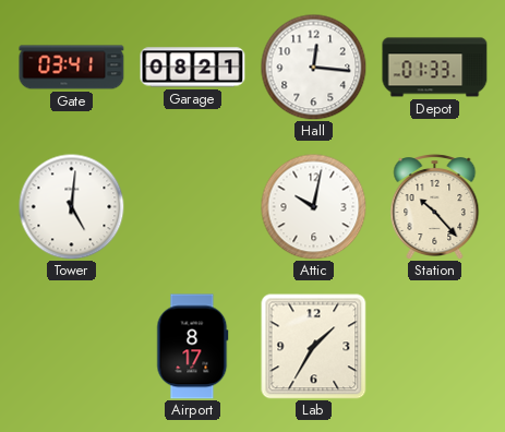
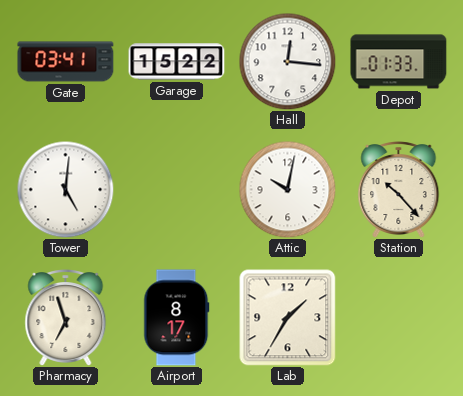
Garage: 08:21 -> 15:22 (177, 62)
Pharmacy: none -> 6:57 (66, 318)
